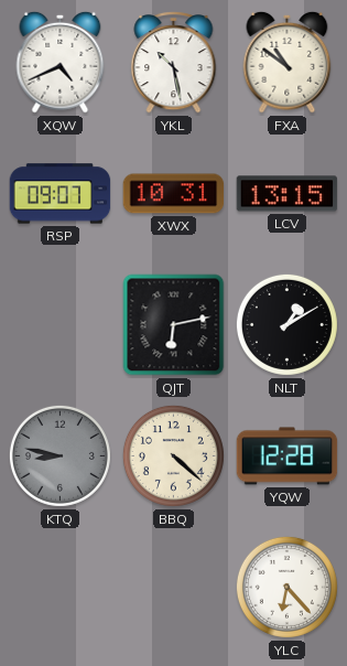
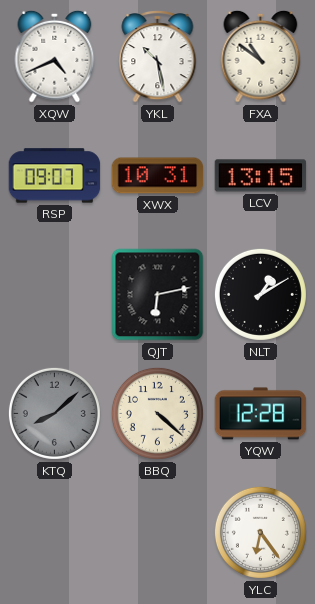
KTQ: 8:47 -> 8:08 (54, 413)
YLC: 6:23 -> 6:24 (260, 532)
